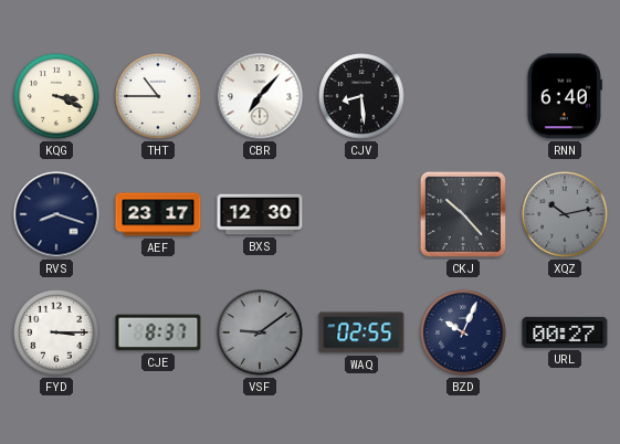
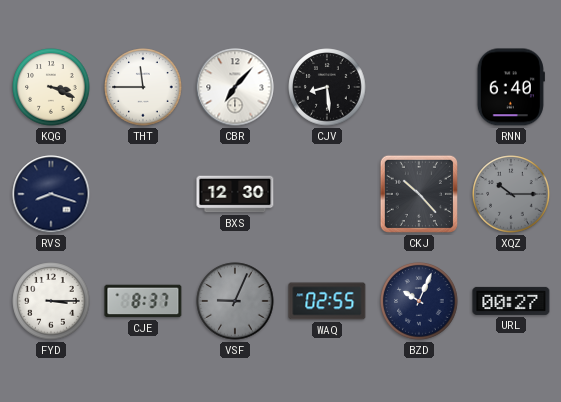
THT: 10:45 -> 11:45 (143, 87)
AEF: 23:17 -> none (158, 214)
XQZ: 10:13 -> 10:15 (511, 194)
VSF: 9:09 -> 9:04 (235, 301)
